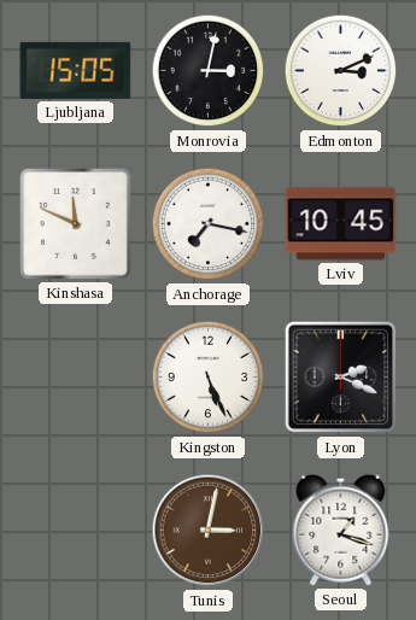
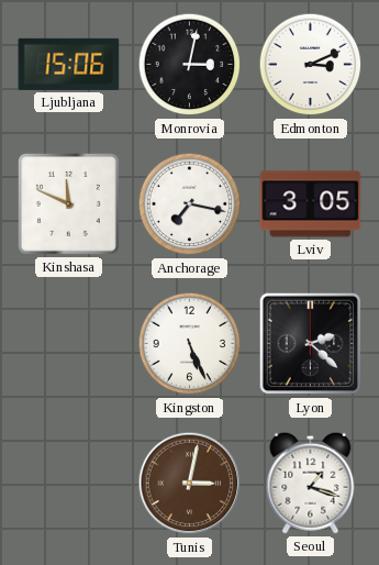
Ljubljana: 15:05 -> 15:06 (69, 64)
Lviv: 10:45 -> 3:05 (311, 204)
Lyon: 2:19 -> 2:22 (311, 344)
